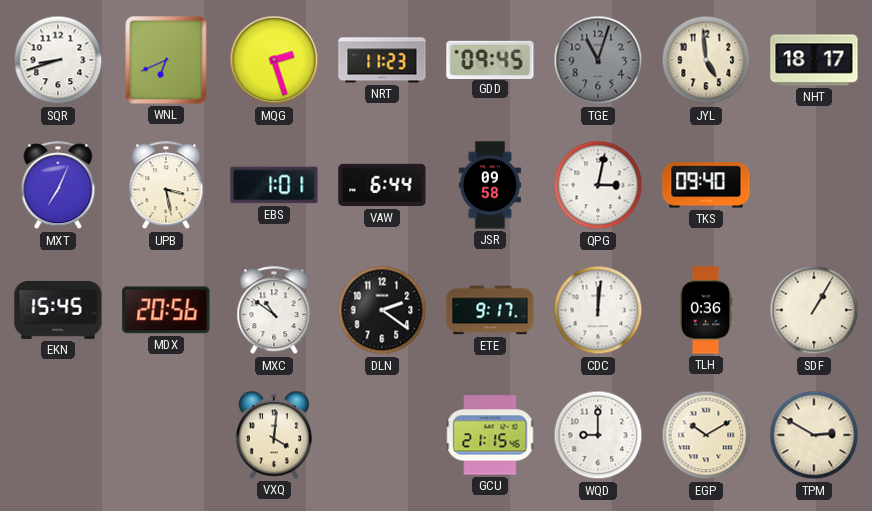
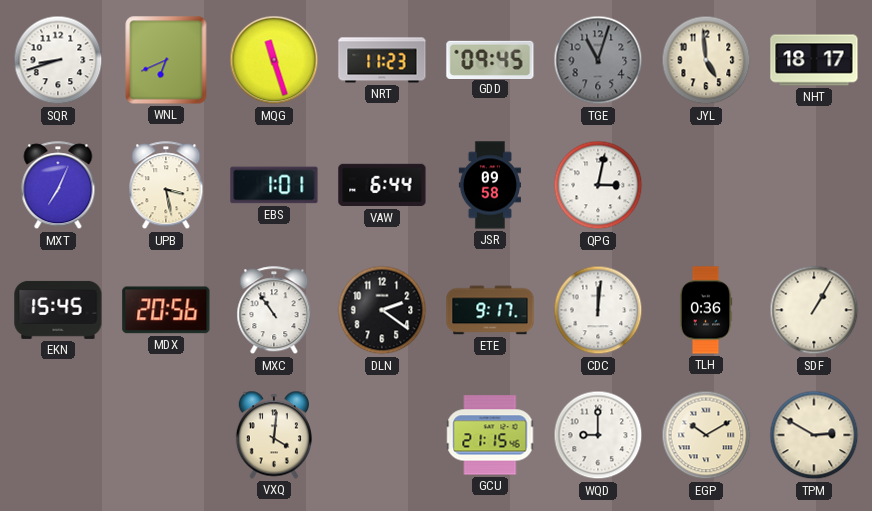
MQG: 2:27 -> 11:27 (274, 60)
TKS: 09:40 -> none (706, 185)
MXC: 10:51 -> 10:54 (274, 311)
